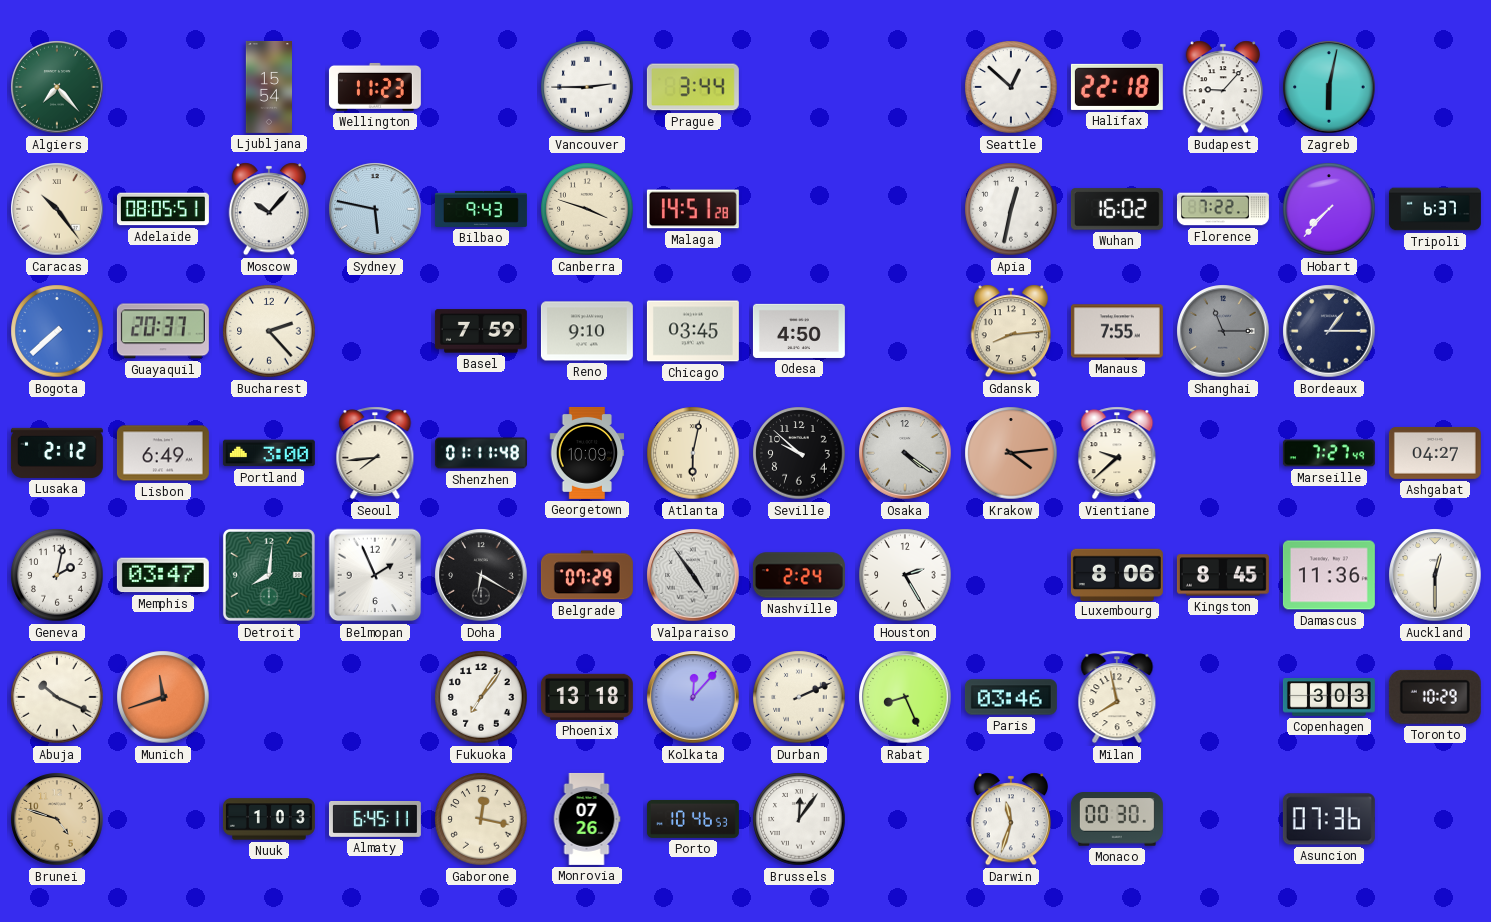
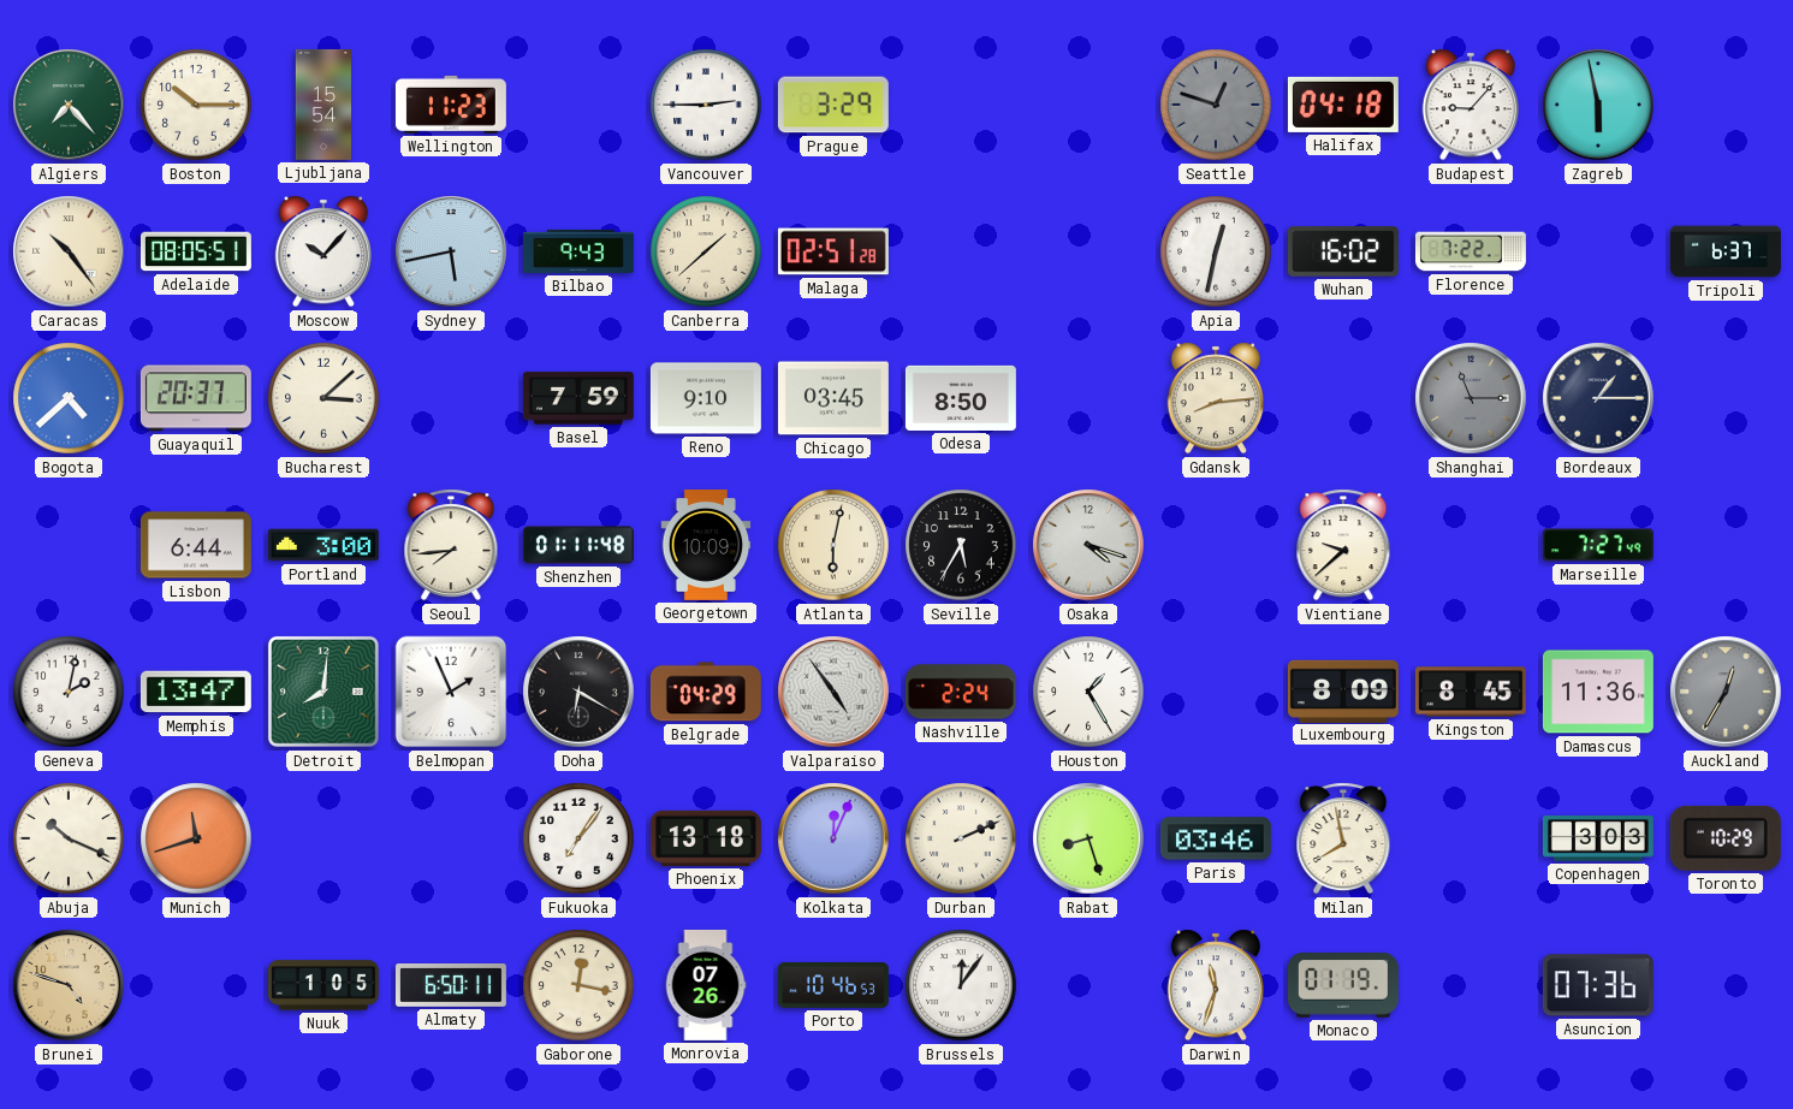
Boston: none -> 10:15 (196, 105)
Prague: 3:44 -> 3:29 (833, 105)
Seattle: 12:52 -> 12:48 (1216, 105)
Seattle dial: white -> grey (1216, 105)
Halifax: 22:18 -> 04:18 (1343, 105)
Zagreb: 6:02 -> 5:58 (1598, 105)
Sydney: 5:47 -> 5:43 (451, 251)
Canberra: 3:48 -> 1:38 (706, 251)
Malaga: 14:51 -> 02:51 (833, 251)
Hobart: 7:37 -> none (1329, 209)
Bogota: 7:38 -> 4:38 (69, 398)
Bucharest: 2:23 -> 3:08 (323, 398)
Odesa: 4:50 -> 8:50 (961, 398)
Manaus: 7:55 -> none (1117, 331)
Lusaka: 2:12 -> none (57, 453)
Lisbon: 6:49 -> 6:44 (196, 545)
Seville: 9:52 -> 5:35 (961, 545)
Osaka: 4:21 -> 4:18 (1088, 545)
Krakow: 4:14 -> none (1011, 453)
Ashgabat: 04:27 -> none (1435, 453)
Memphis: 03:47 -> 13:47 (196, 692)
Belgrade: 07:29 -> 04:29 (706, 692)
Houston: 2:25 -> 1:25 (1088, 692)
Luxembourg: 8:06 -> 8:09 (1343, 690)
Auckland: 12:30 -> 12:35 (1726, 692)
Auckland dial: white -> grey (1726, 692)
Kolkata: 12:07 -> 12:04 (833, 838)
Rabat: 8:26 -> 8:27 (1088, 838)
Nuuk: 1:03 -> 1:05 (323, 985)
Almaty: 6:45 -> 6:50 (451, 986)
Monaco: 00:30 -> 01:19 (1343, 985)
